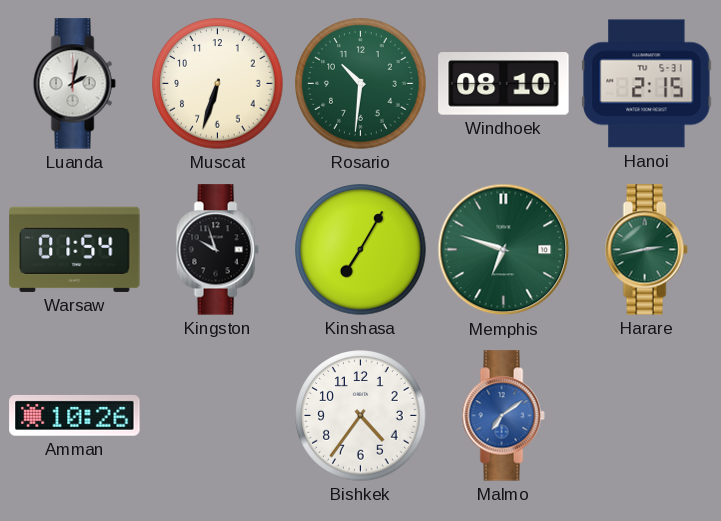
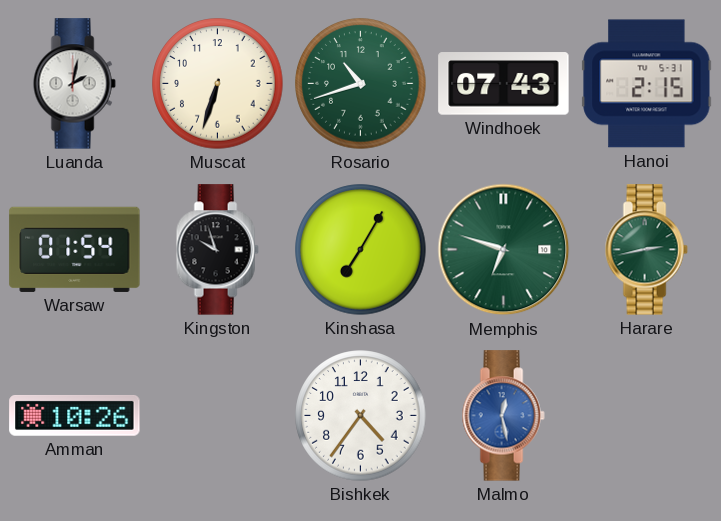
Rosario: 10:31 -> 10:42 (361, 84)
Windhoek: 08:10 -> 07:43 (504, 84)
Malmo: 7:09 -> 12:28 (503, 416)
